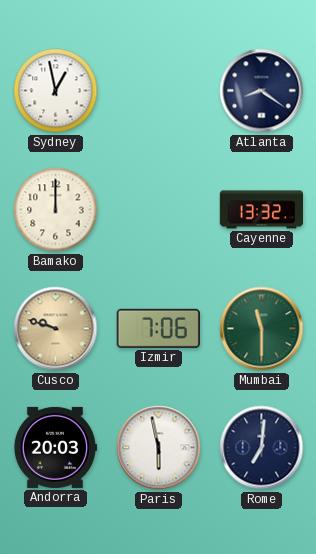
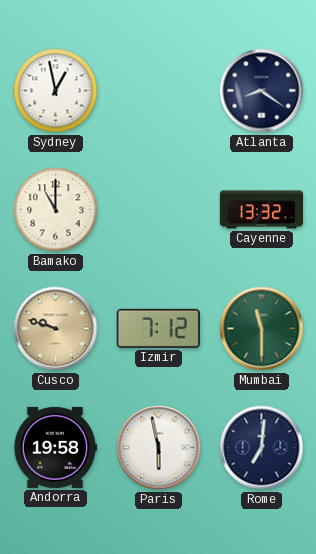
Bamako: 12:00 -> 11:00 (56, 210)
Izmir: 7:06 -> 7:12 (158, 328)
Andorra: 20:03 -> 19:58 (55, 447)
